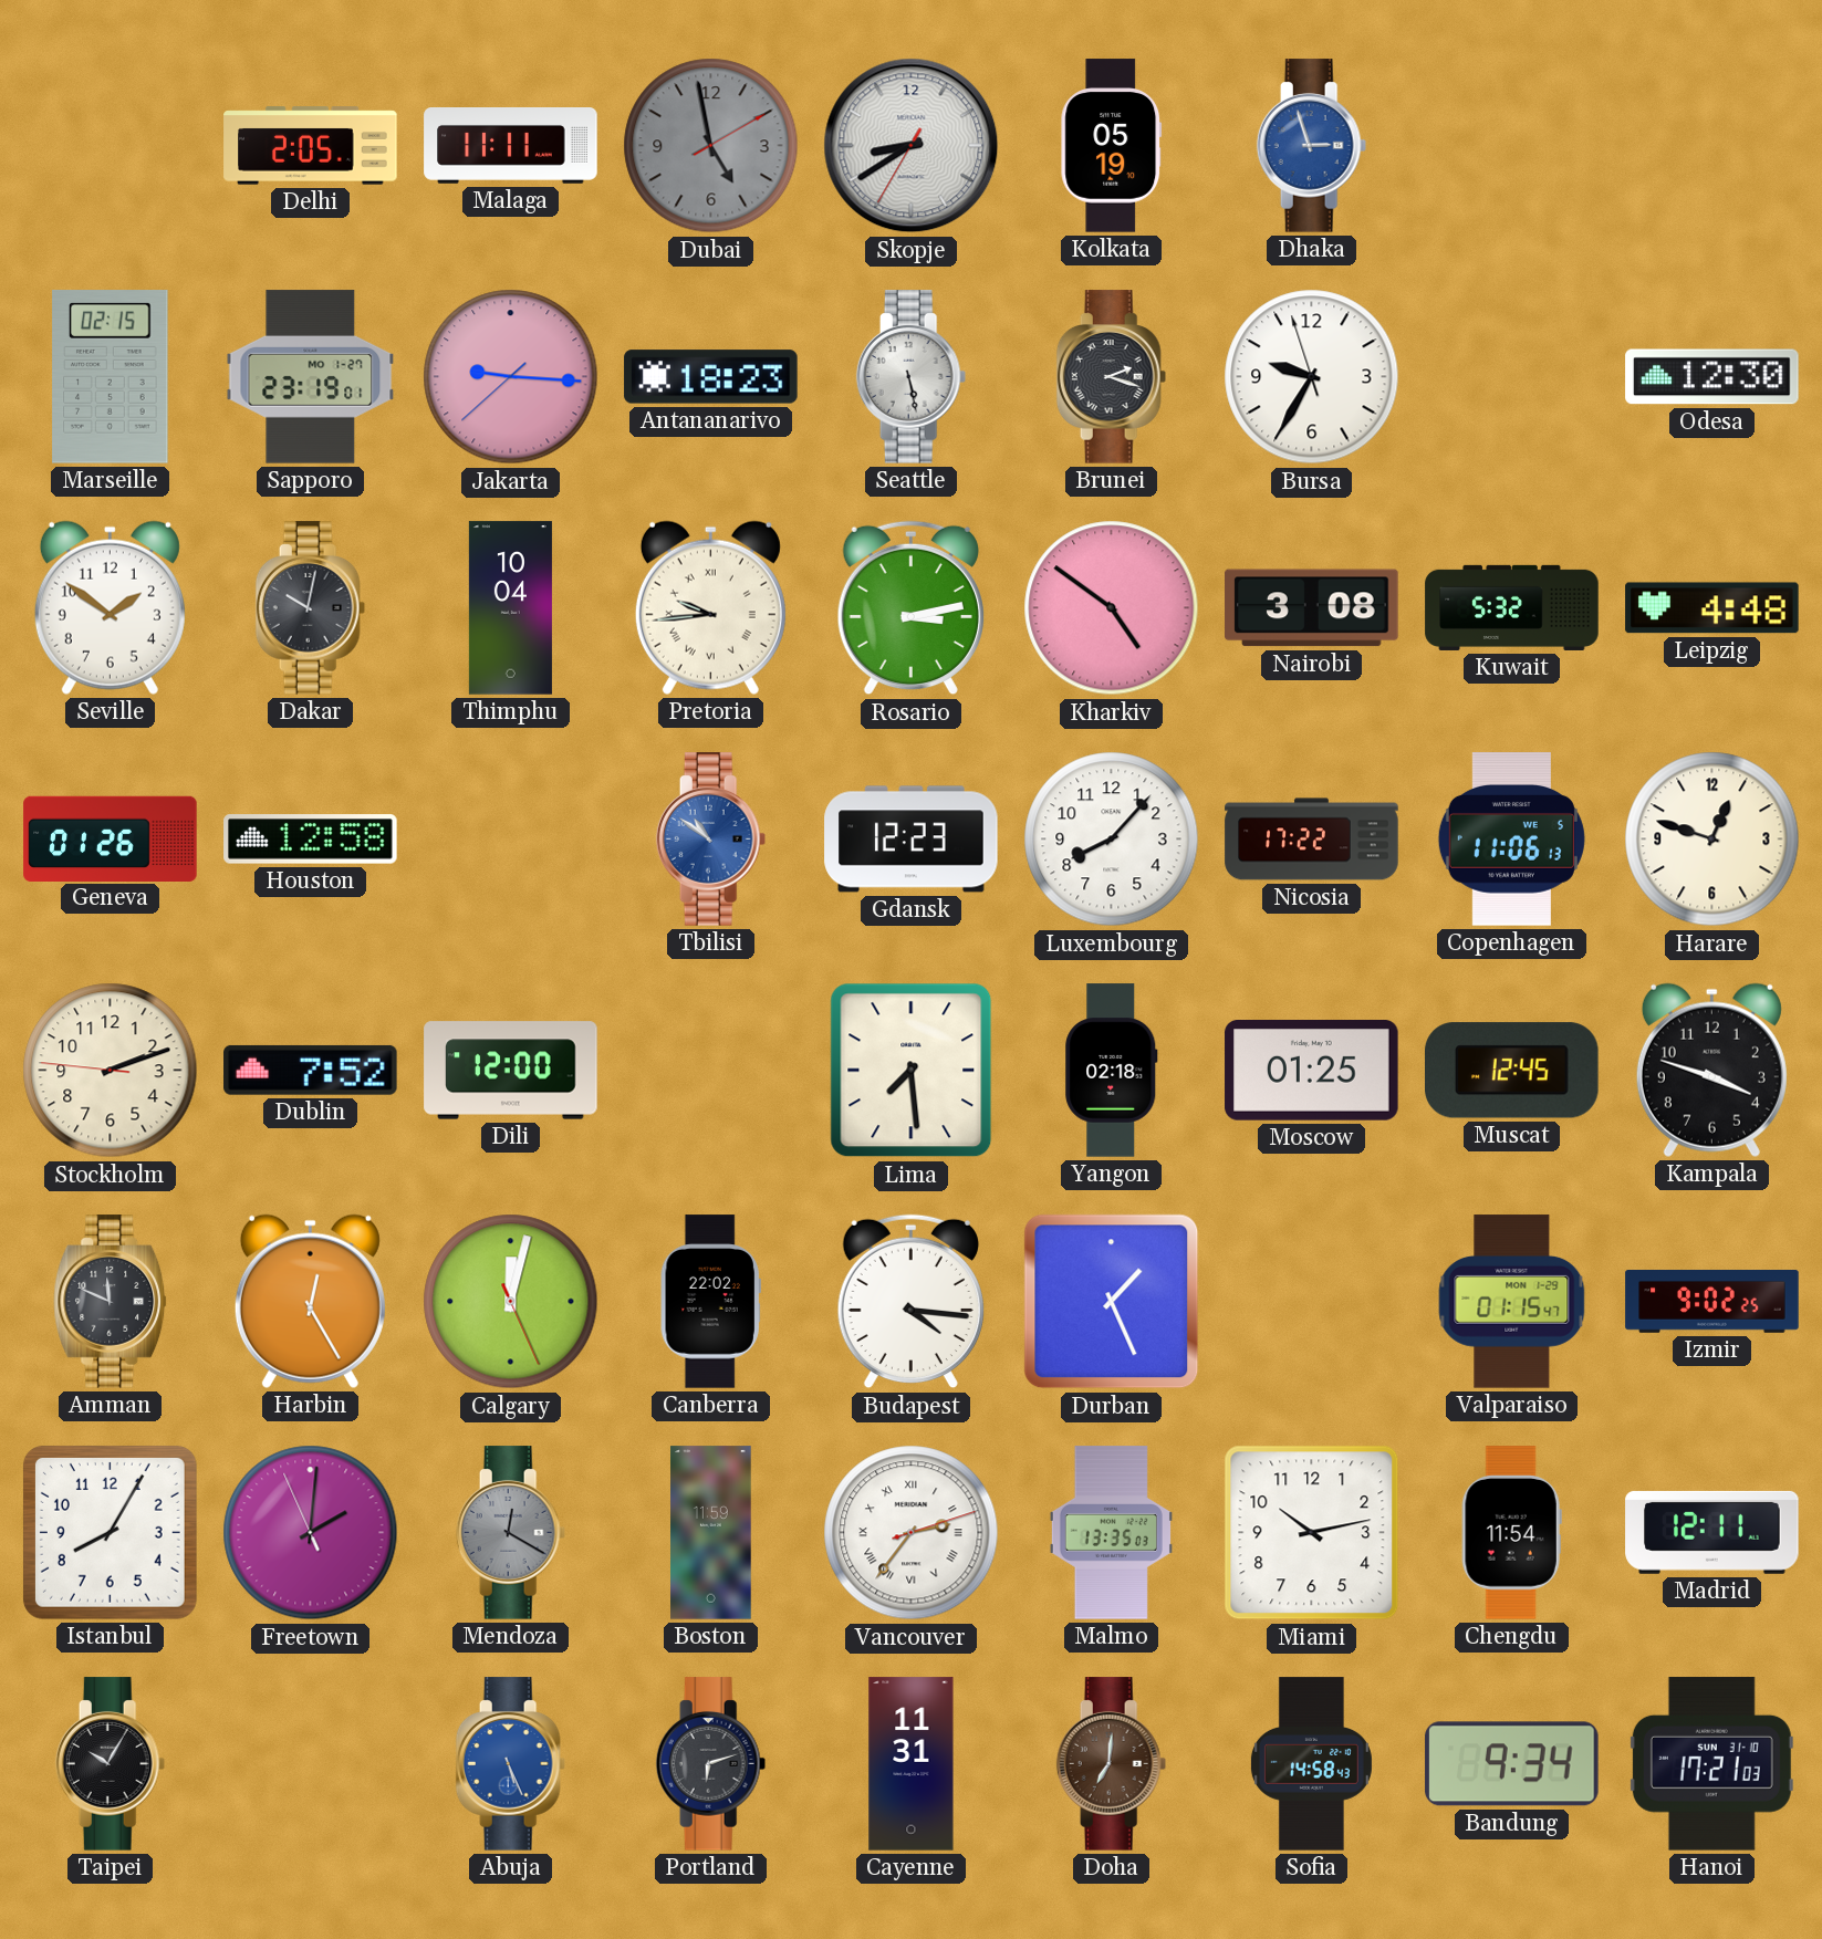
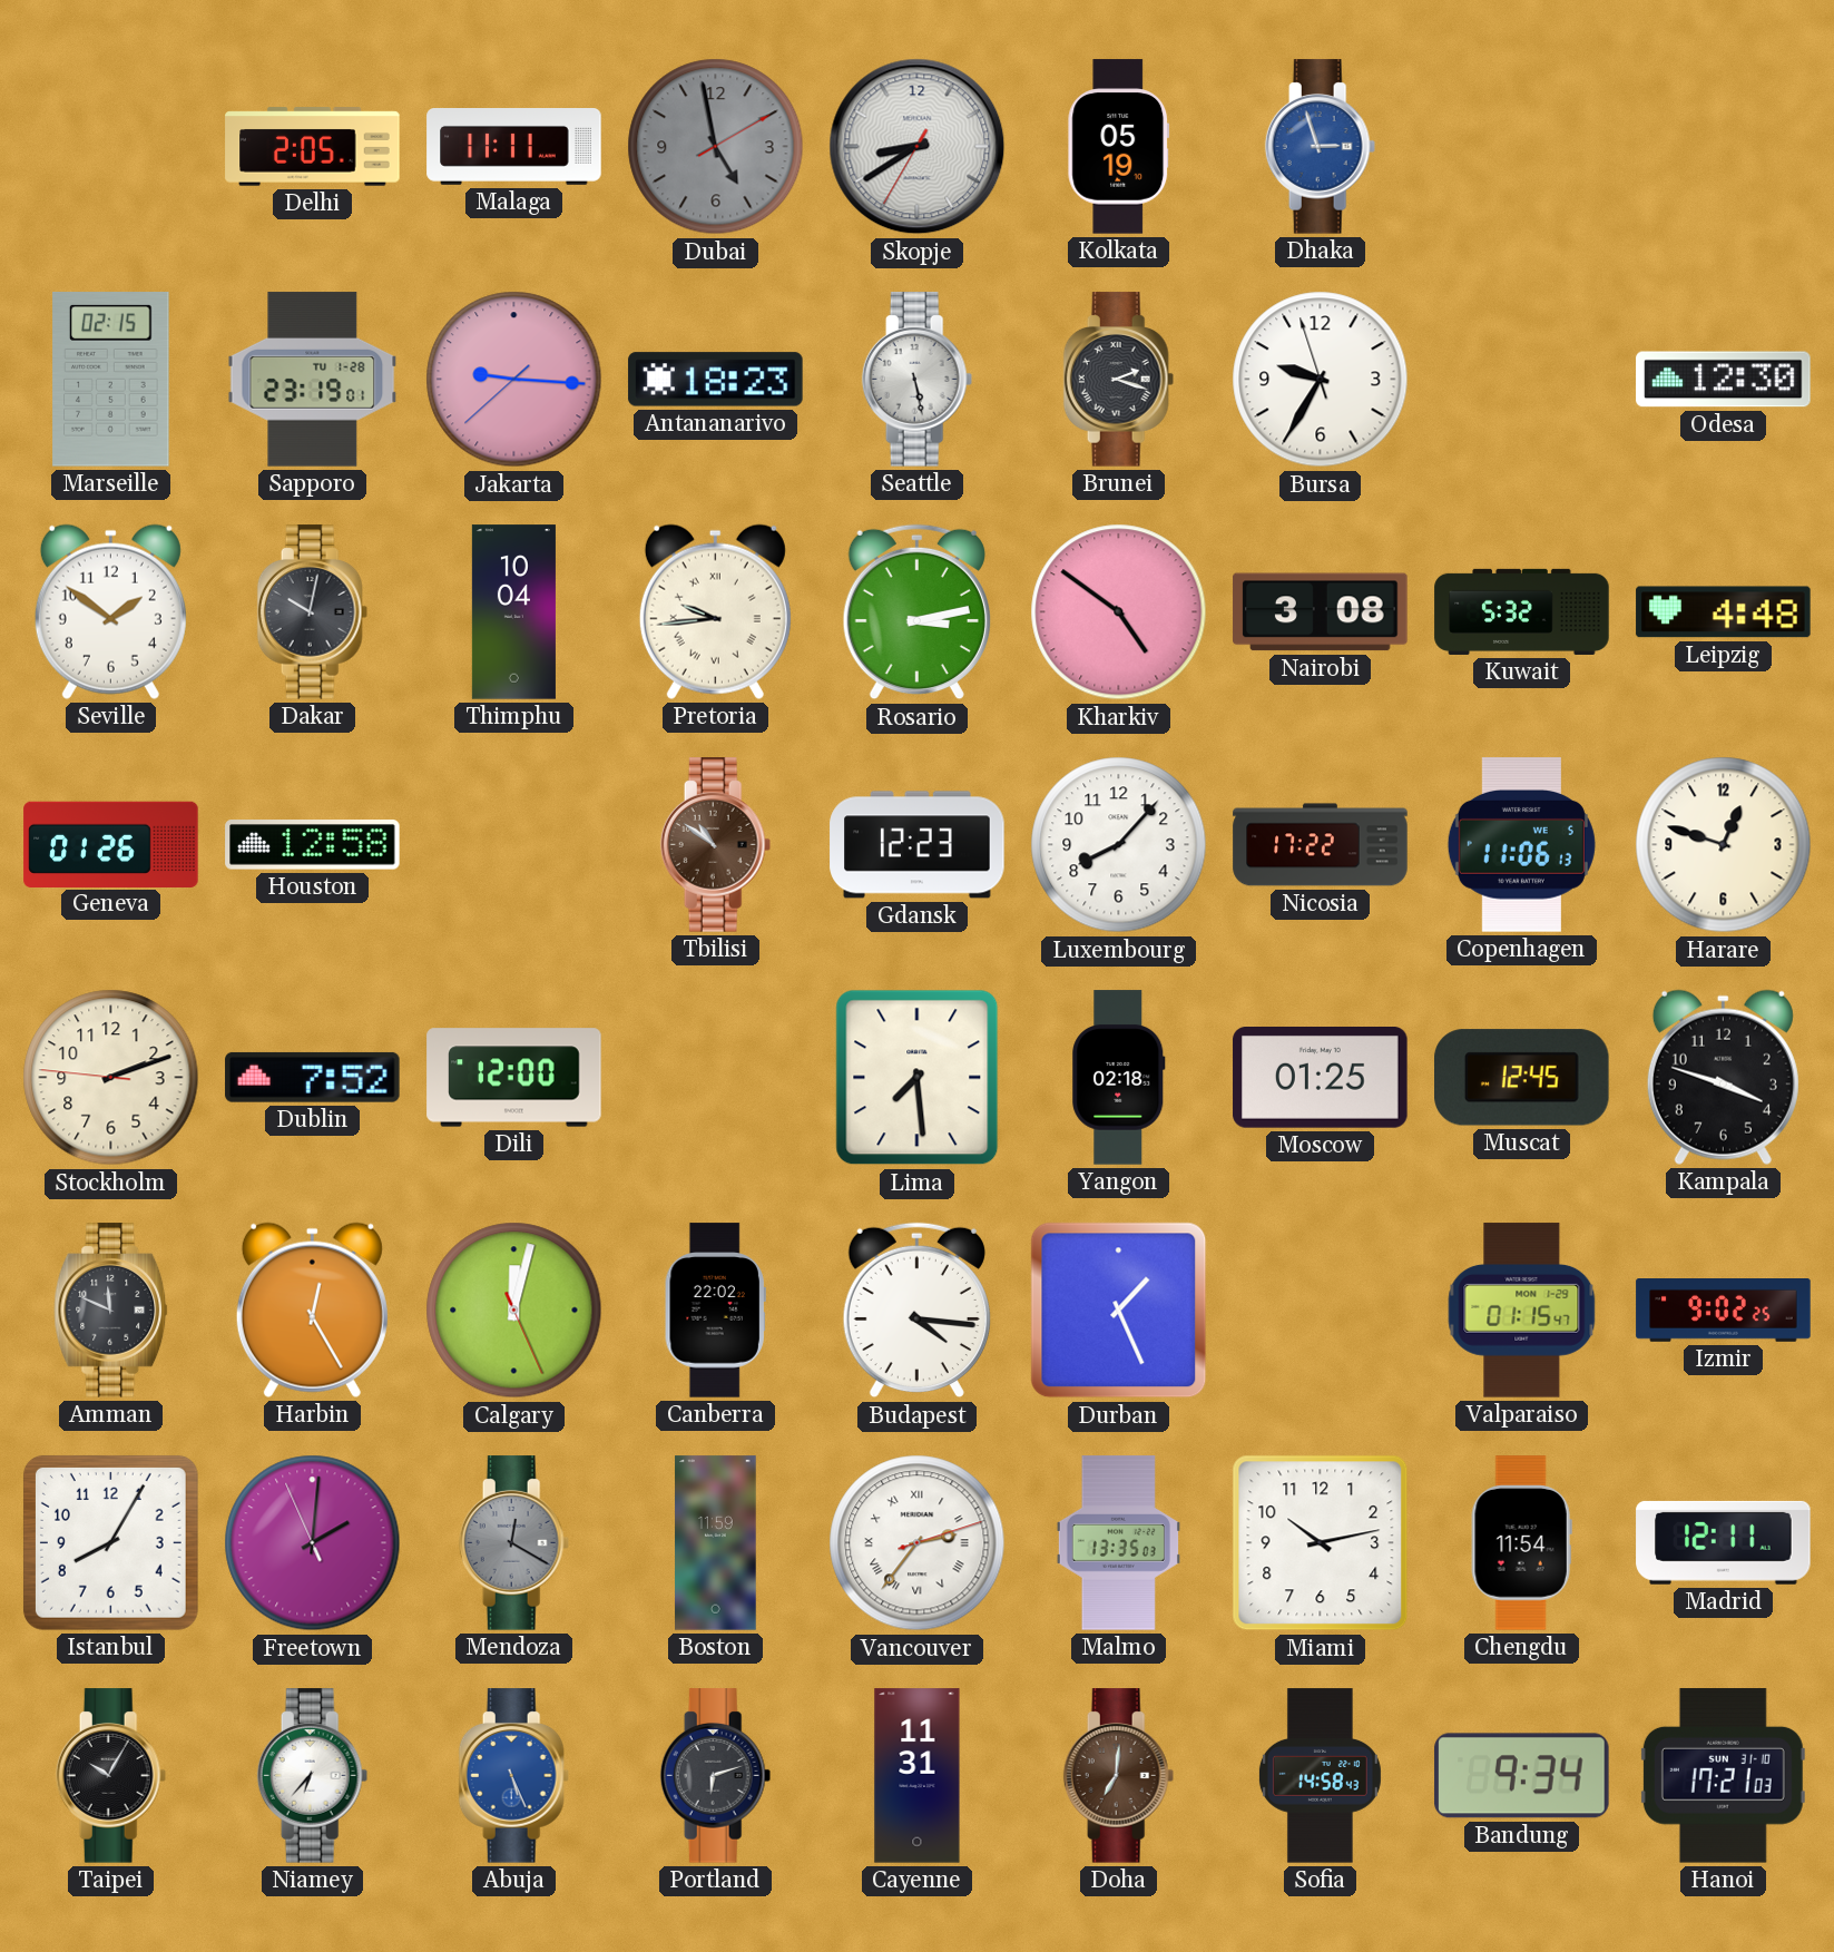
Sapporo date: MO 1-27 -> TU 1-28 (313, 380)
Tbilisi dial: blue -> brown (716, 845)
Niamey: none -> 6:37 (313, 1776)
